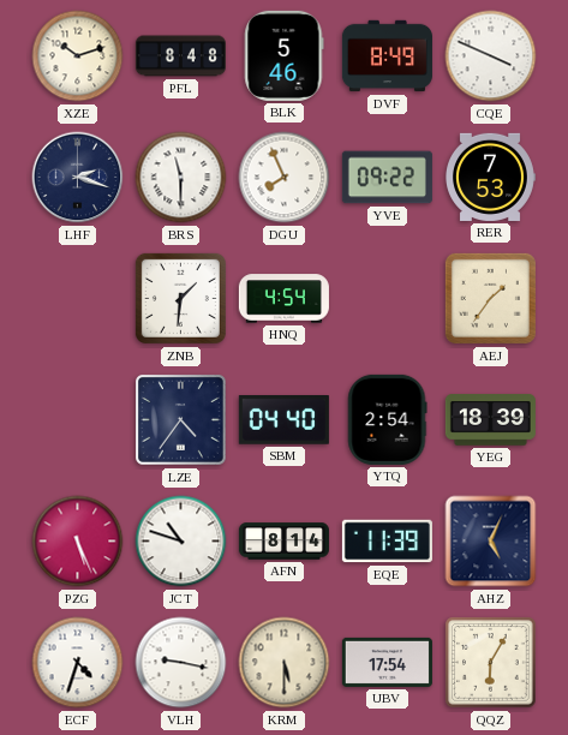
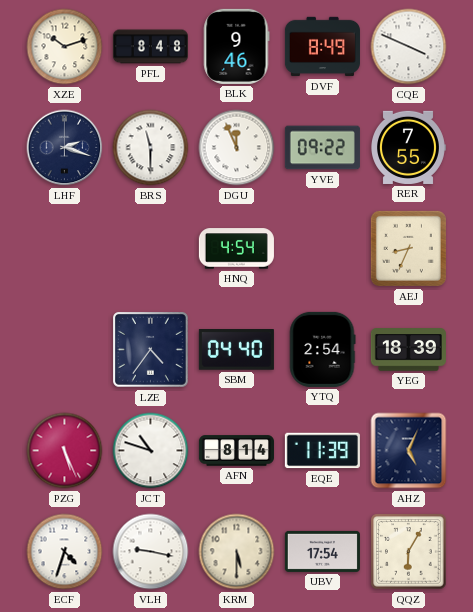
BLK: 5:46 -> 9:46 (237, 46)
DGU: 7:56 -> 11:56 (237, 148)
RER: 7:53 -> 7:55 (409, 147)
ZNB: 1:31 -> none (180, 298)
AEJ: 1:36 -> 8:34 (408, 248)
